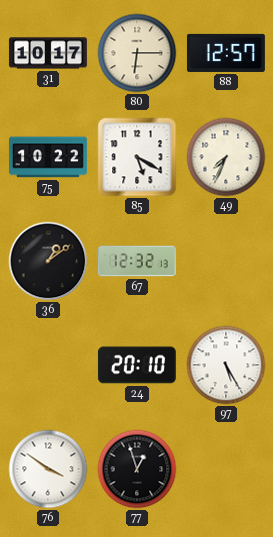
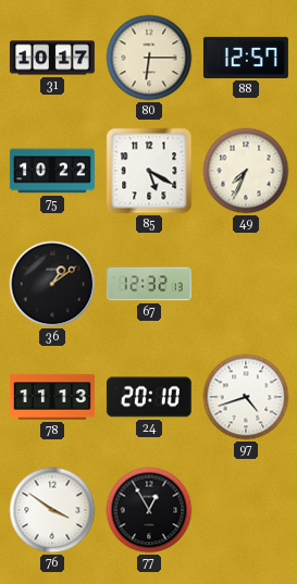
78: none -> 11:13 (52, 397)
97: 5:25 -> 4:42 (246, 397)
77: 12:57 -> 12:55 (149, 510)
